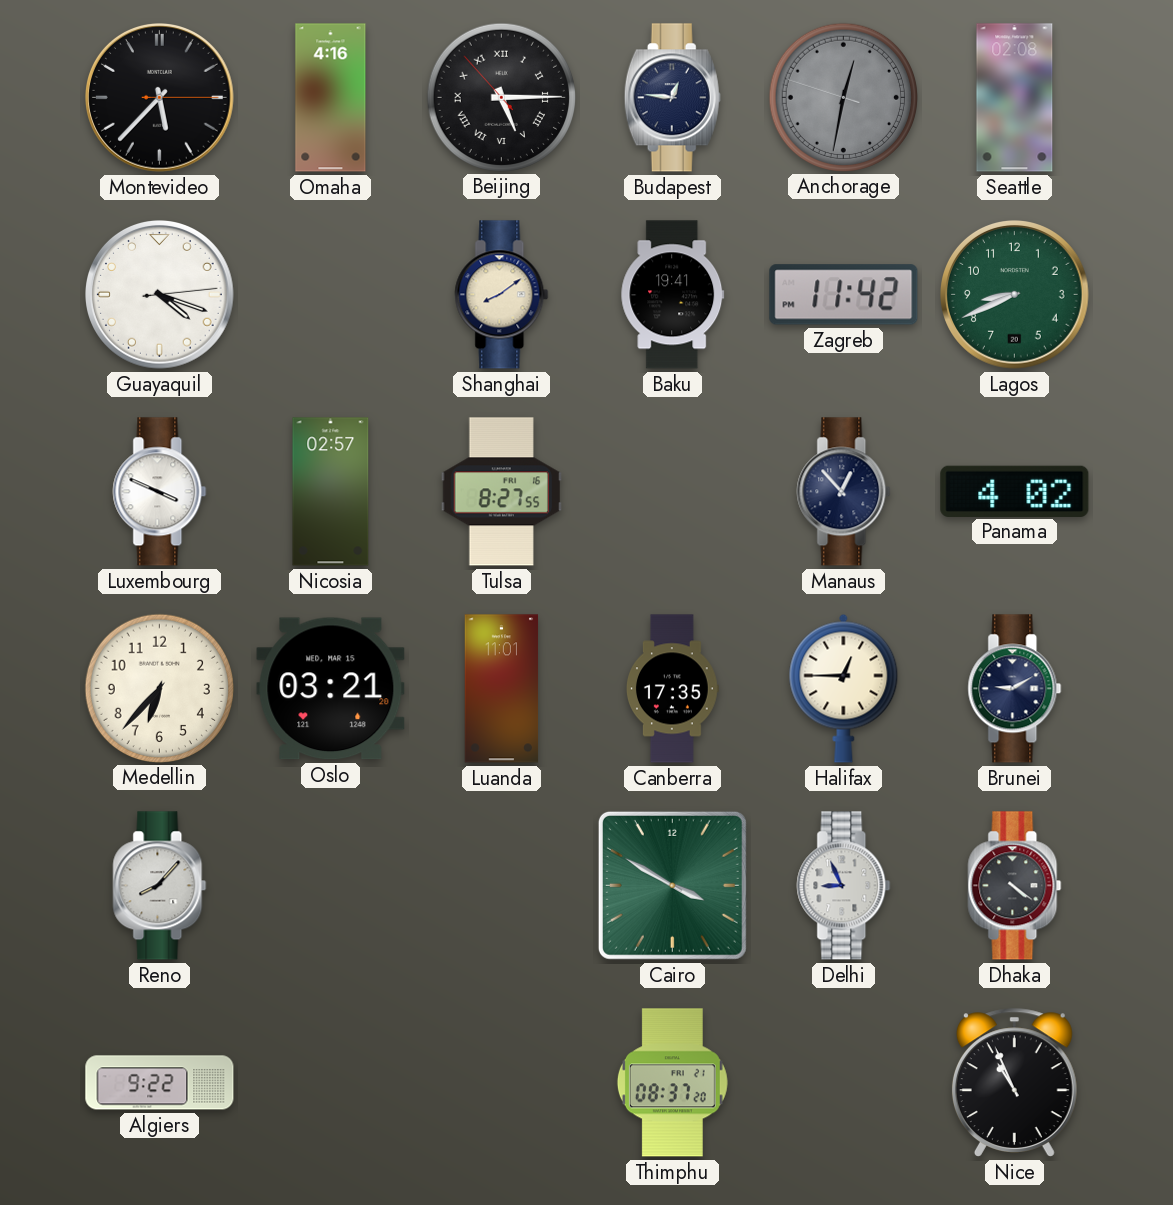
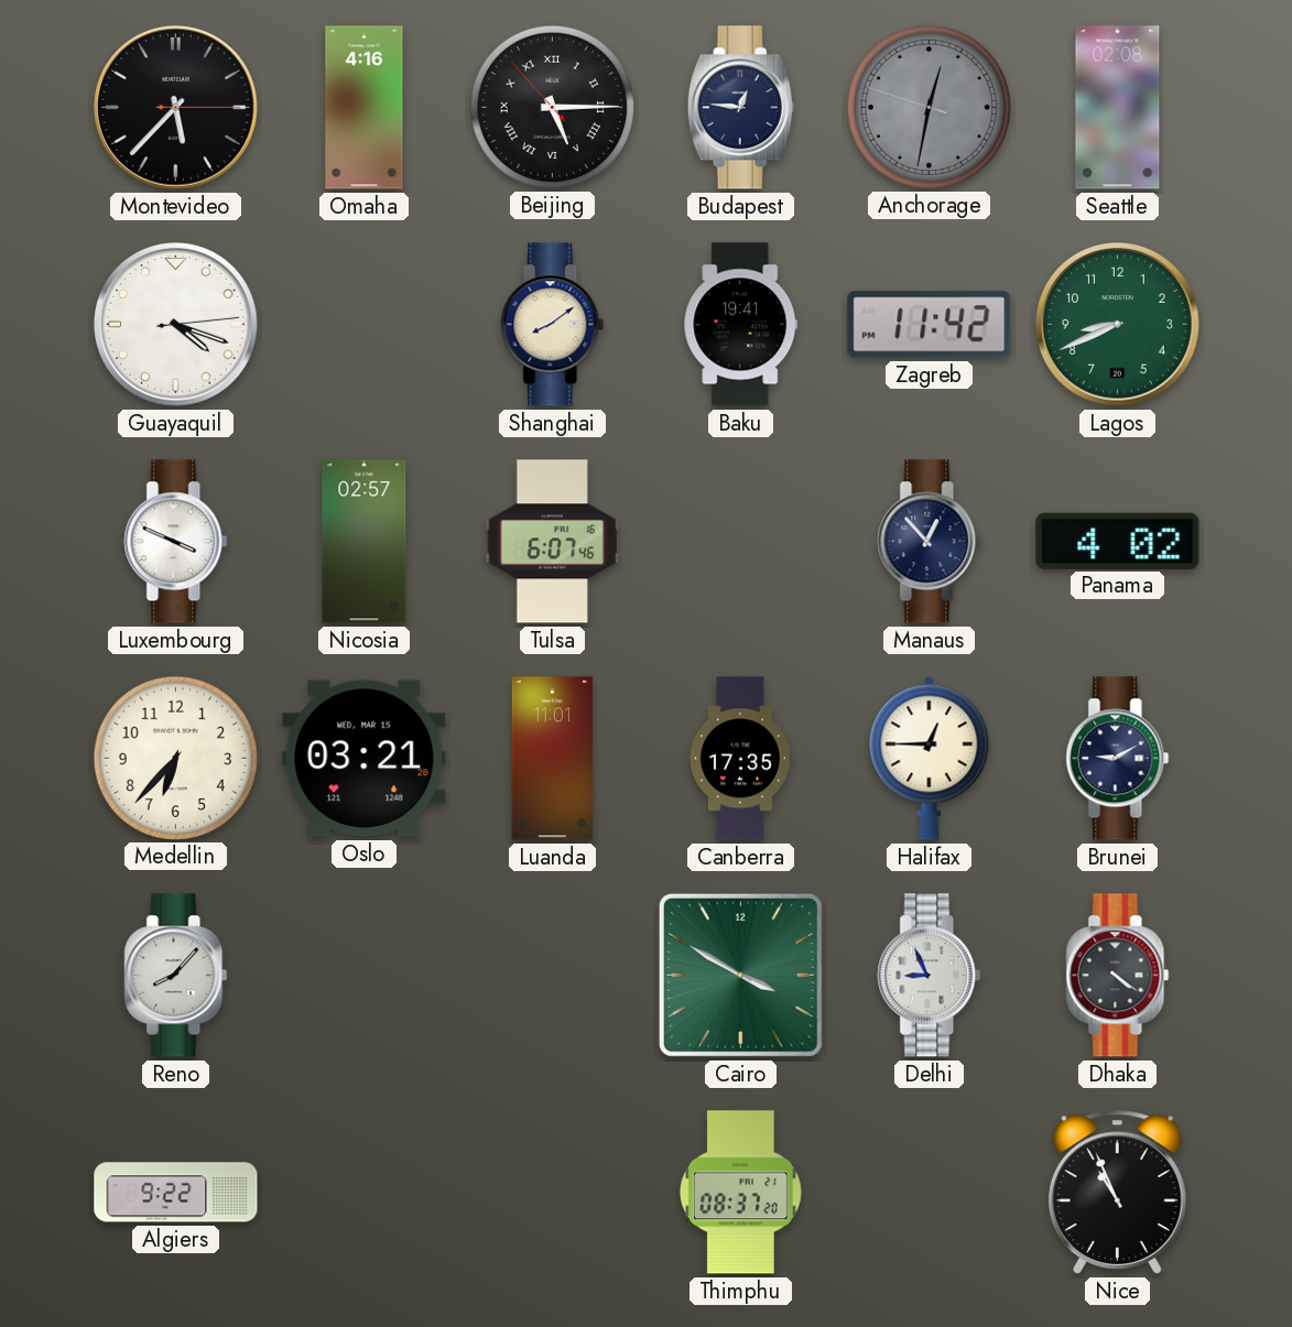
Tulsa: 8:27 -> 6:07 (553, 542)
